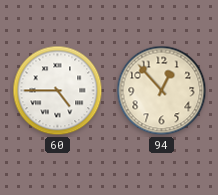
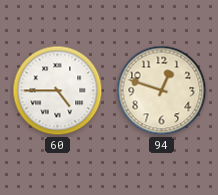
94: 12:53 -> 12:48 (162, 91)
